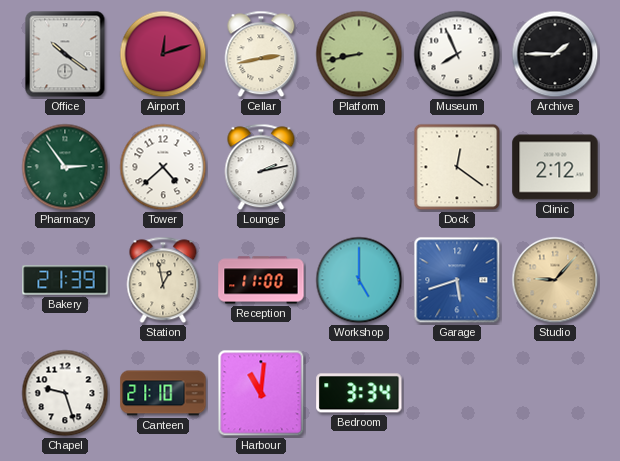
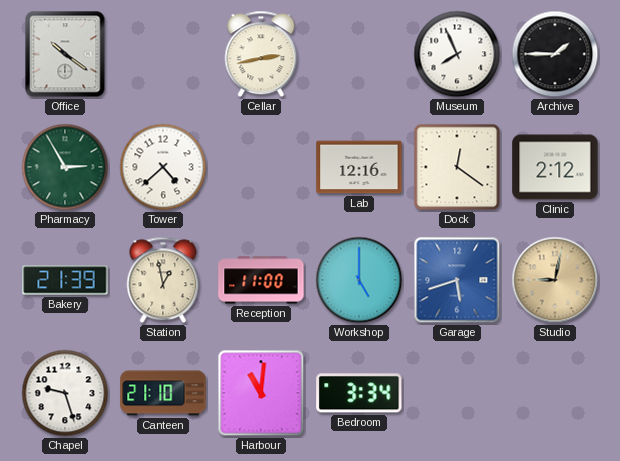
Airport: 12:12 -> none (163, 54)
Platform: 8:43 -> none (359, 54)
Pharmacy: 2:54 -> 2:55 (65, 167)
Lounge: 2:13 -> none (261, 167)
Lab: none -> 12:16 (359, 167)
Studio: 9:07 -> 9:02 (555, 280)
